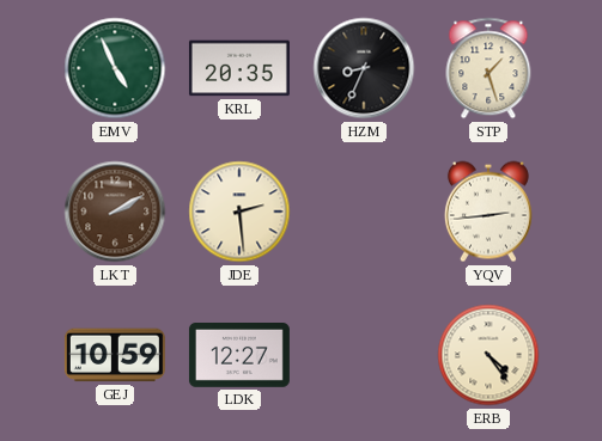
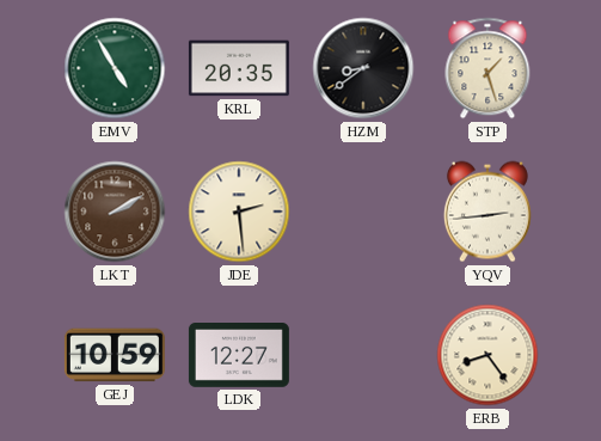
EMV: 4:56 -> 4:55 (115, 68)
HZM: 8:34 -> 8:39 (363, 68)
ERB: 4:24 -> 8:24 (487, 355)
